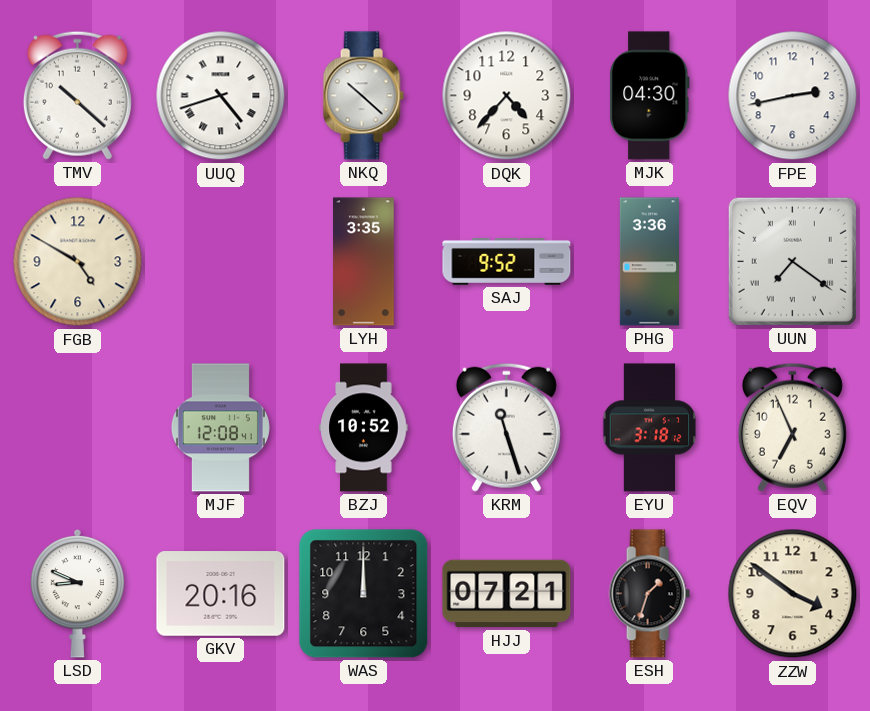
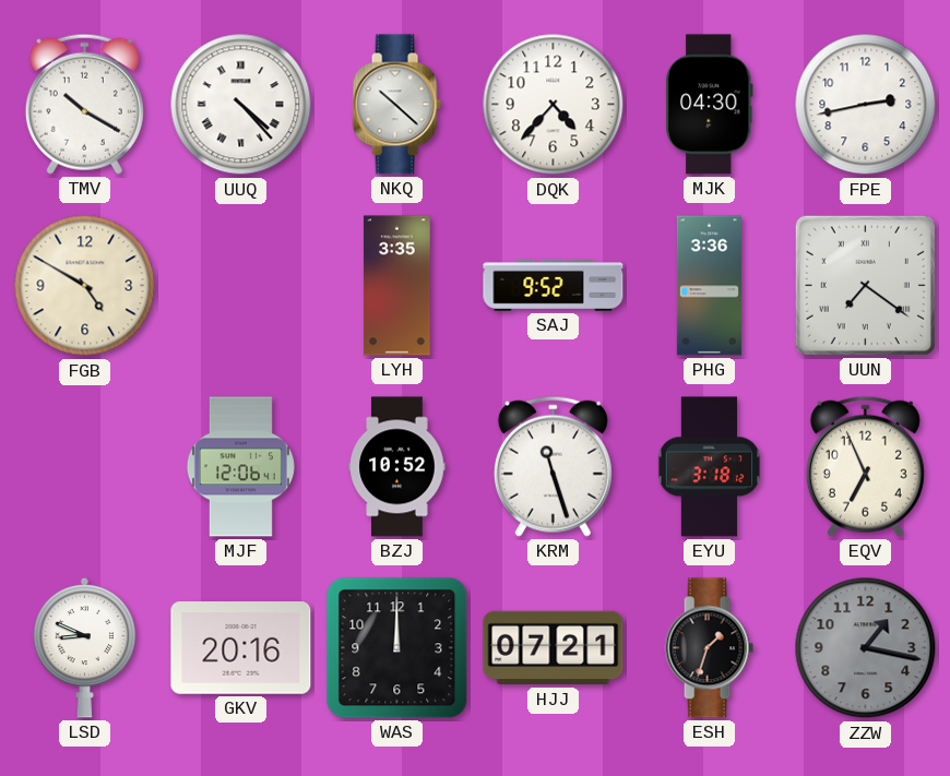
TMV: 10:22 -> 10:20 (84, 104)
UUQ: 4:42 -> 4:23 (241, 105)
MJF: 12:08 -> 12:06 (240, 467)
ZZW: 3:51 -> 1:17 (866, 648)
ZZW dial: cream -> grey (866, 648)
